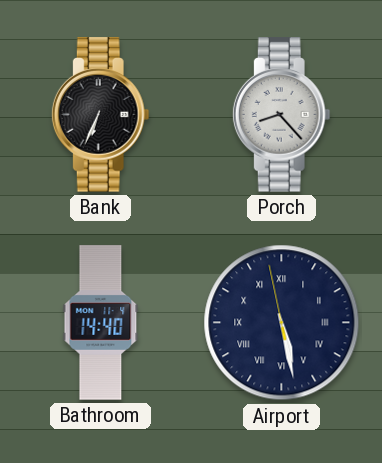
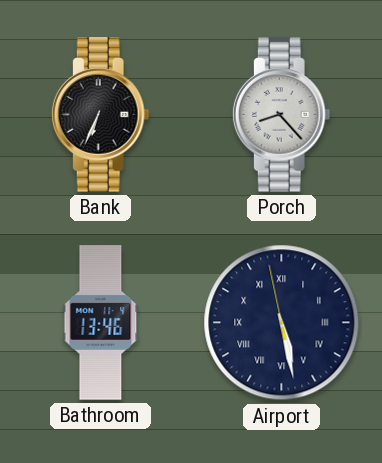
Bathroom: 14:40 -> 13:46 (101, 323)
